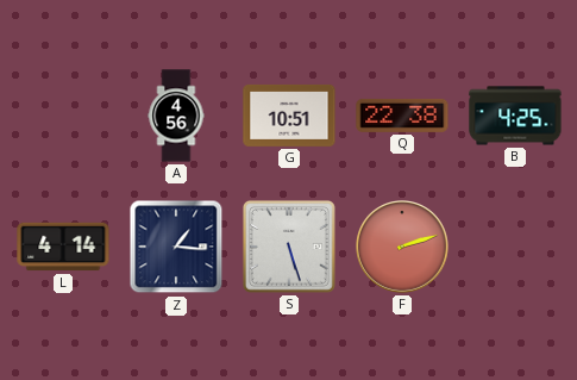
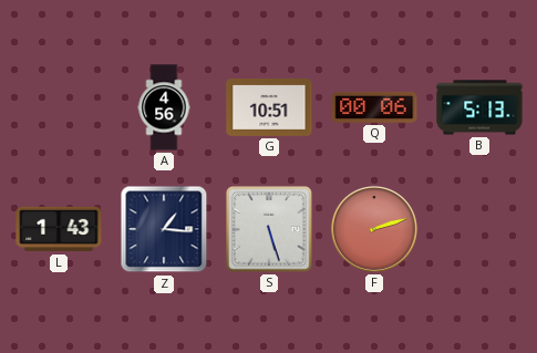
Q: 22:38 -> 00:06 (374, 107)
B: 4:25 -> 5:13 (479, 107)
L: 4:14 -> 1:43 (59, 229)
